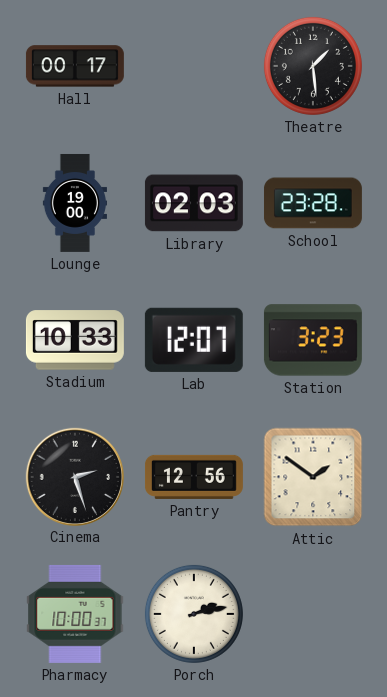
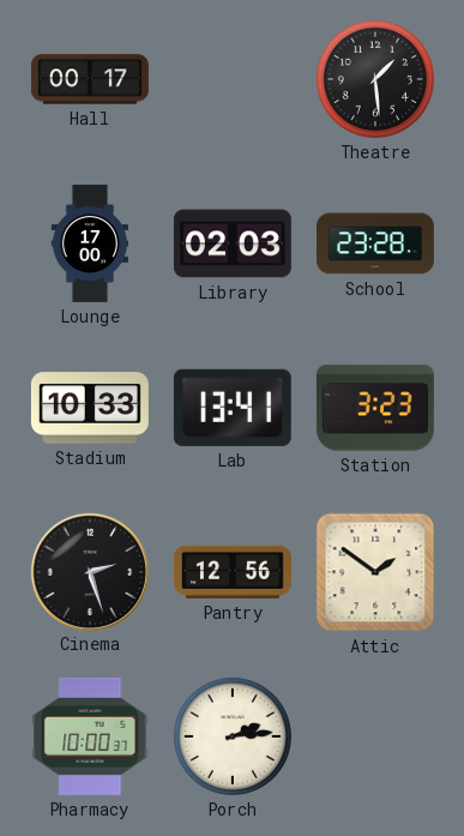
Lounge: 19:00 -> 17:00 (89, 243)
Lab: 12:07 -> 13:41 (233, 408)
Porch: 2:13 -> 2:14 (233, 736)
